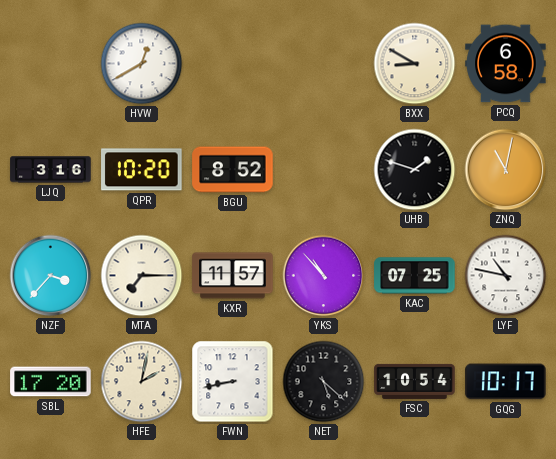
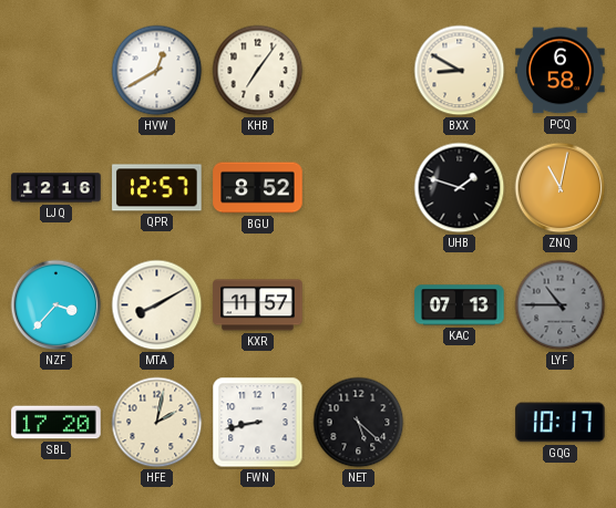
KHB: none -> 7:06 (258, 71)
LJQ: 3:16 -> 12:16 (57, 188)
QPR: 10:20 -> 12:57 (157, 188)
MTA: 7:15 -> 8:10 (157, 305)
YKS: 10:53 -> none (324, 276)
KAC: 07:25 -> 07:13 (460, 305)
LYF: 10:47 -> 10:45 (561, 305)
LYF dial: white -> grey (561, 305)
FSC: 10:54 -> none (415, 381)
